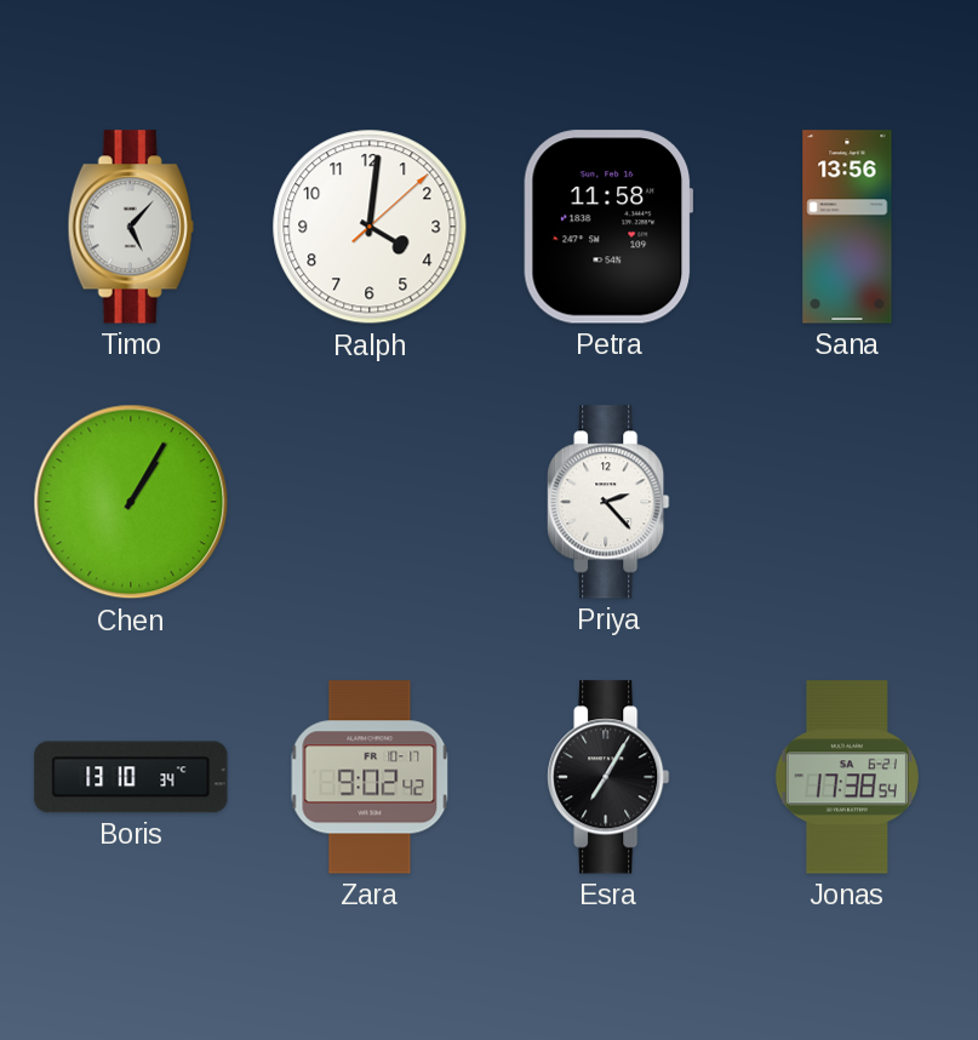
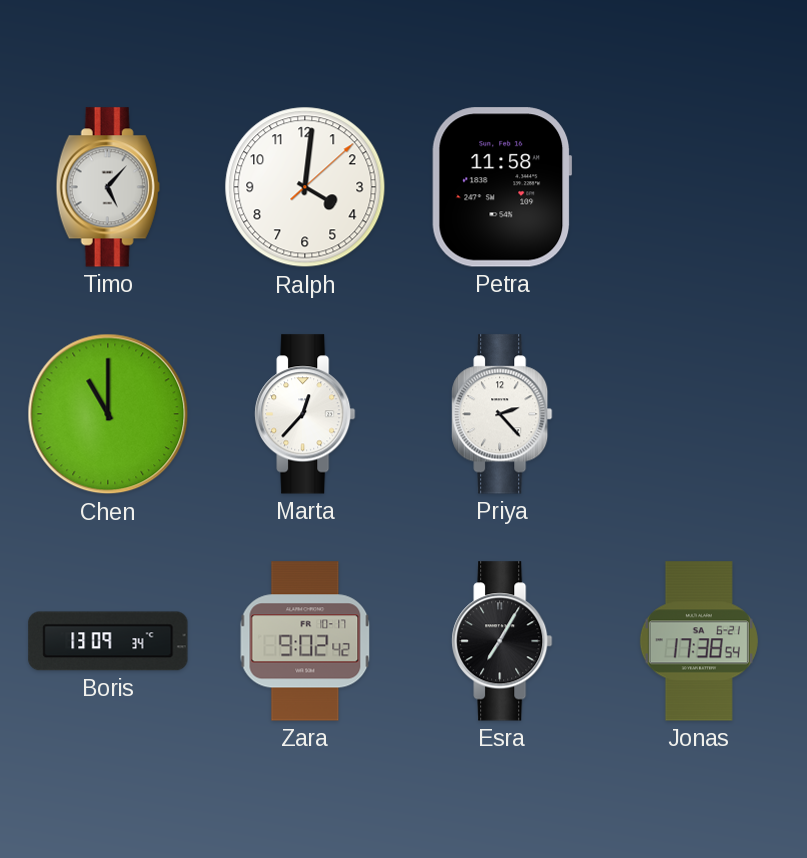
Sana: 13:56 -> none (847, 227)
Chen: 1:05 -> 11:00 (108, 414)
Marta: none -> 12:37 (305, 414)
Boris: 13:10 -> 13:09 (108, 641)
